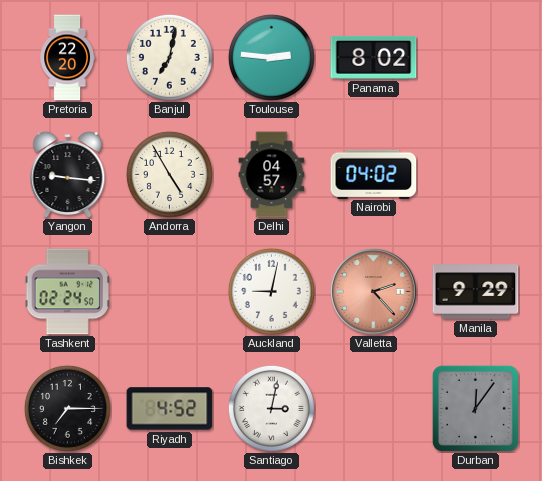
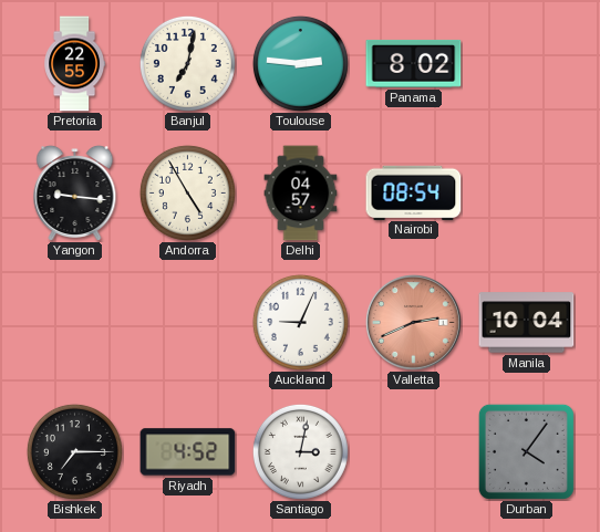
Pretoria: 22:20 -> 22:55 (75, 64)
Nairobi: 04:02 -> 08:54 (414, 192)
Tashkent: 02:24 -> none (67, 292)
Auckland: 9:02 -> 9:04 (300, 322)
Valletta: 2:23 -> 2:41 (413, 322)
Manila: 9:29 -> 10:04 (527, 323)
Durban: 12:06 -> 4:06 (526, 451)
